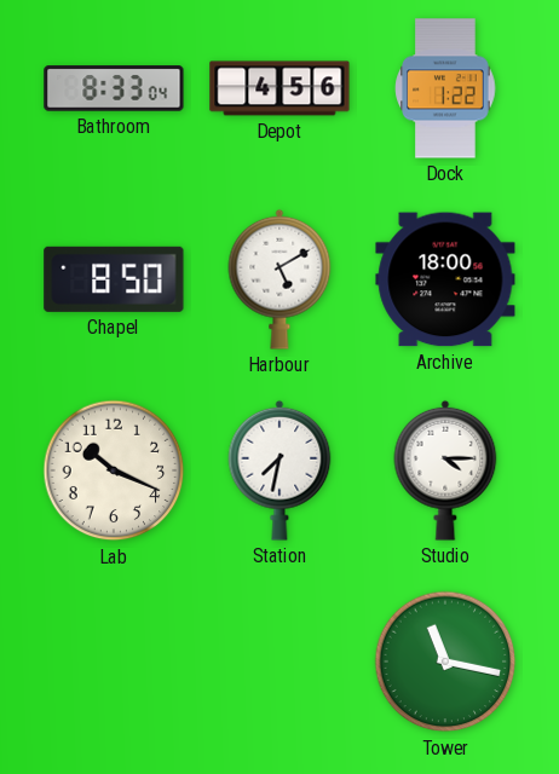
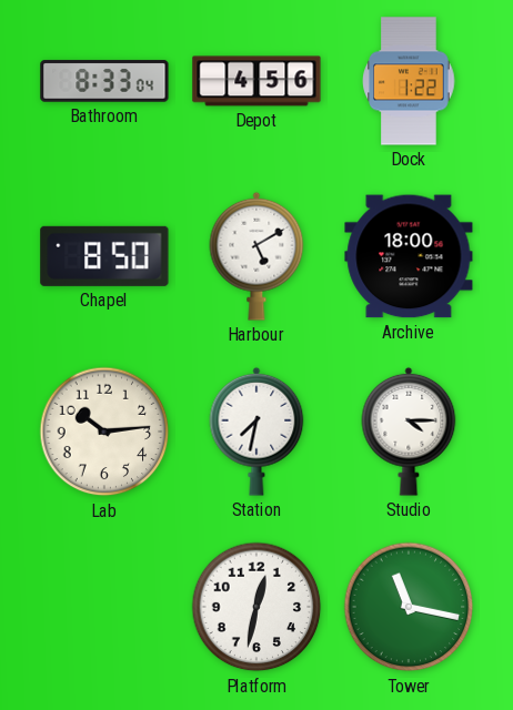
Lab: 10:19 -> 10:14 (104, 432)
Platform: none -> 12:32 (256, 607)
